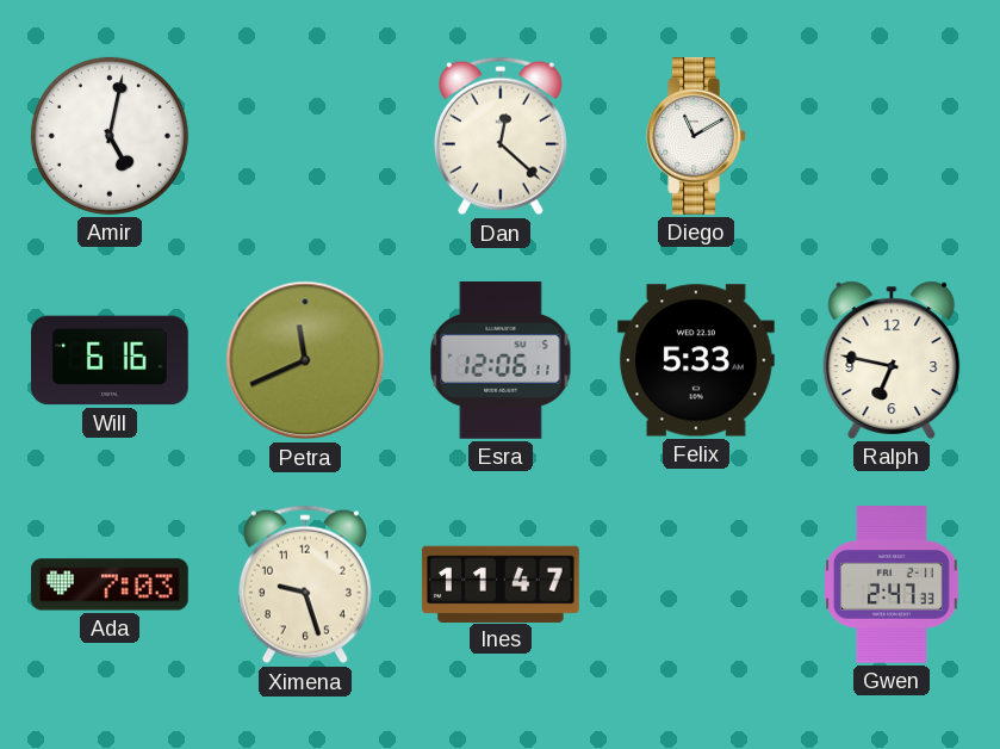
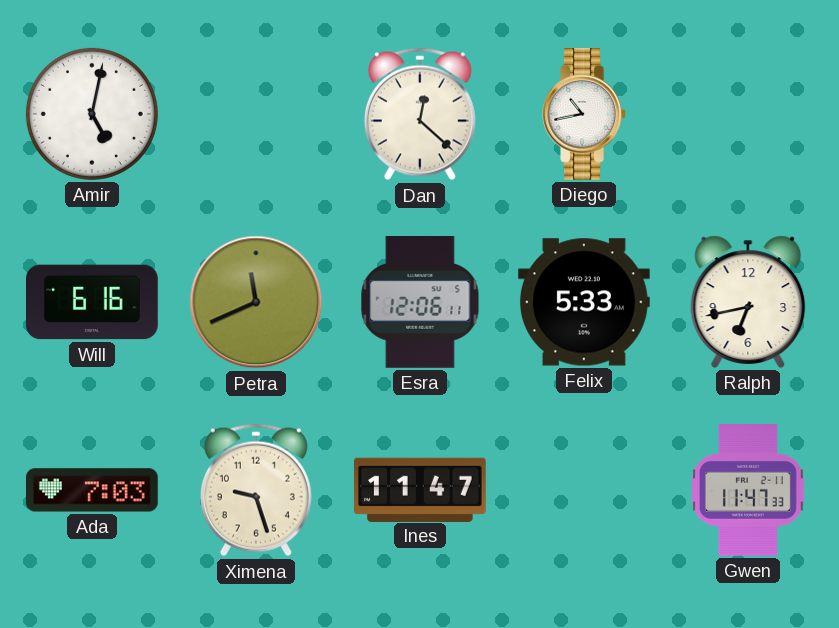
Diego: 11:10 -> 10:43 (584, 115)
Ralph: 6:47 -> 6:43 (748, 302)
Gwen: 2:47 -> 11:47 (749, 491)
